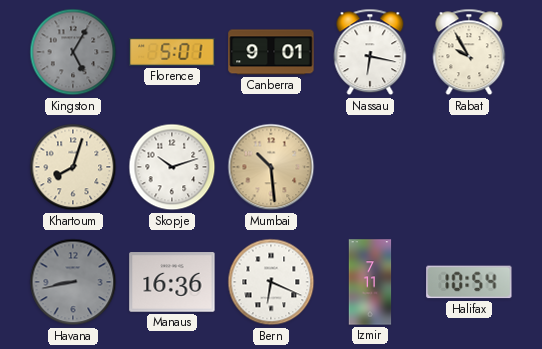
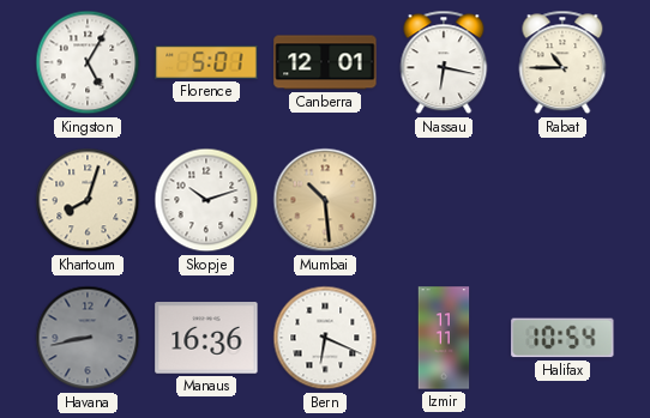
Kingston dial: grey -> white (88, 62)
Canberra: 9:01 -> 12:01 (325, 62)
Rabat: 9:55 -> 10:45 (562, 62)
Izmir: 7:11 -> 11:11 (444, 338)
